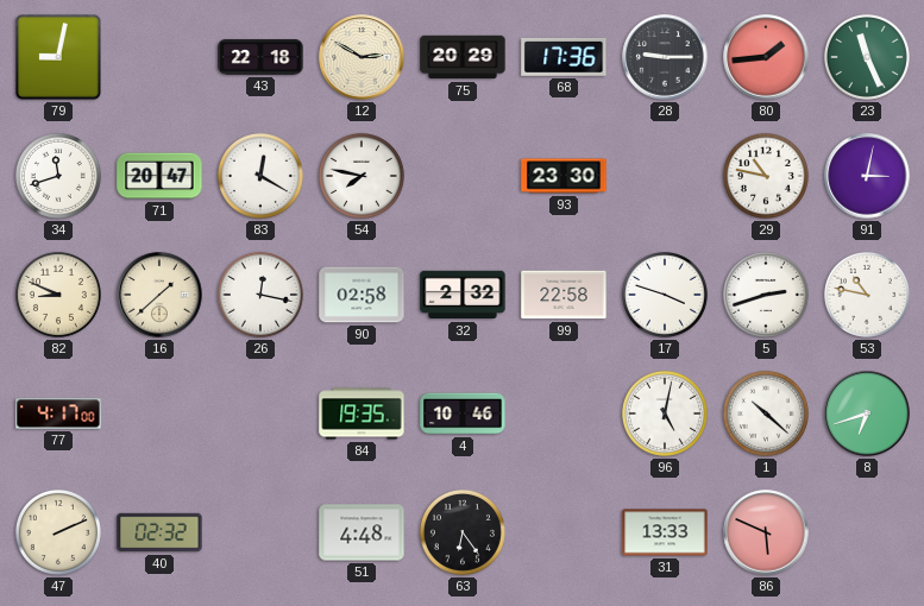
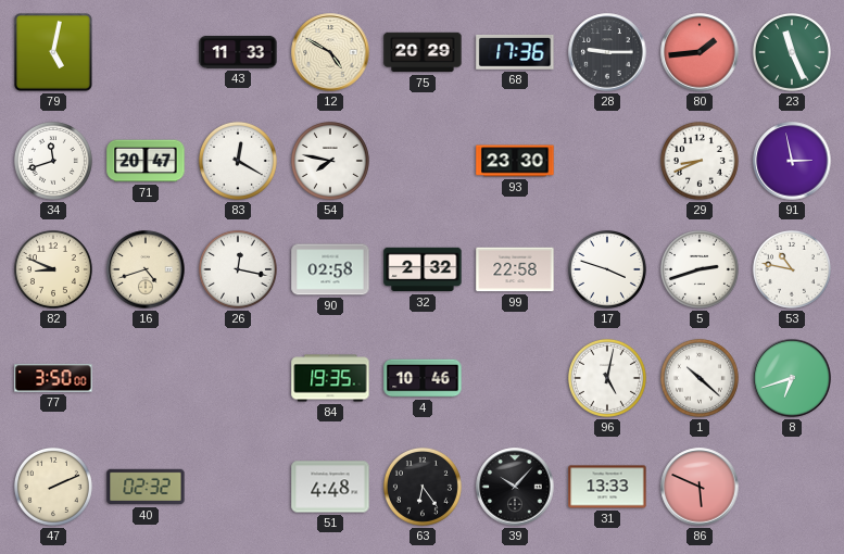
79: 9:02 -> 5:02 (53, 52)
43: 22:18 -> 11:33 (238, 52)
12: 2:50 -> 4:50 (330, 52)
29: 10:47 -> 8:41 (700, 161)
91: 3:02 -> 2:58 (792, 161)
16: 1:38 -> 4:42 (146, 269)
77: 4:17 -> 3:50 (53, 378)
39: none -> 10:07 (515, 487)
